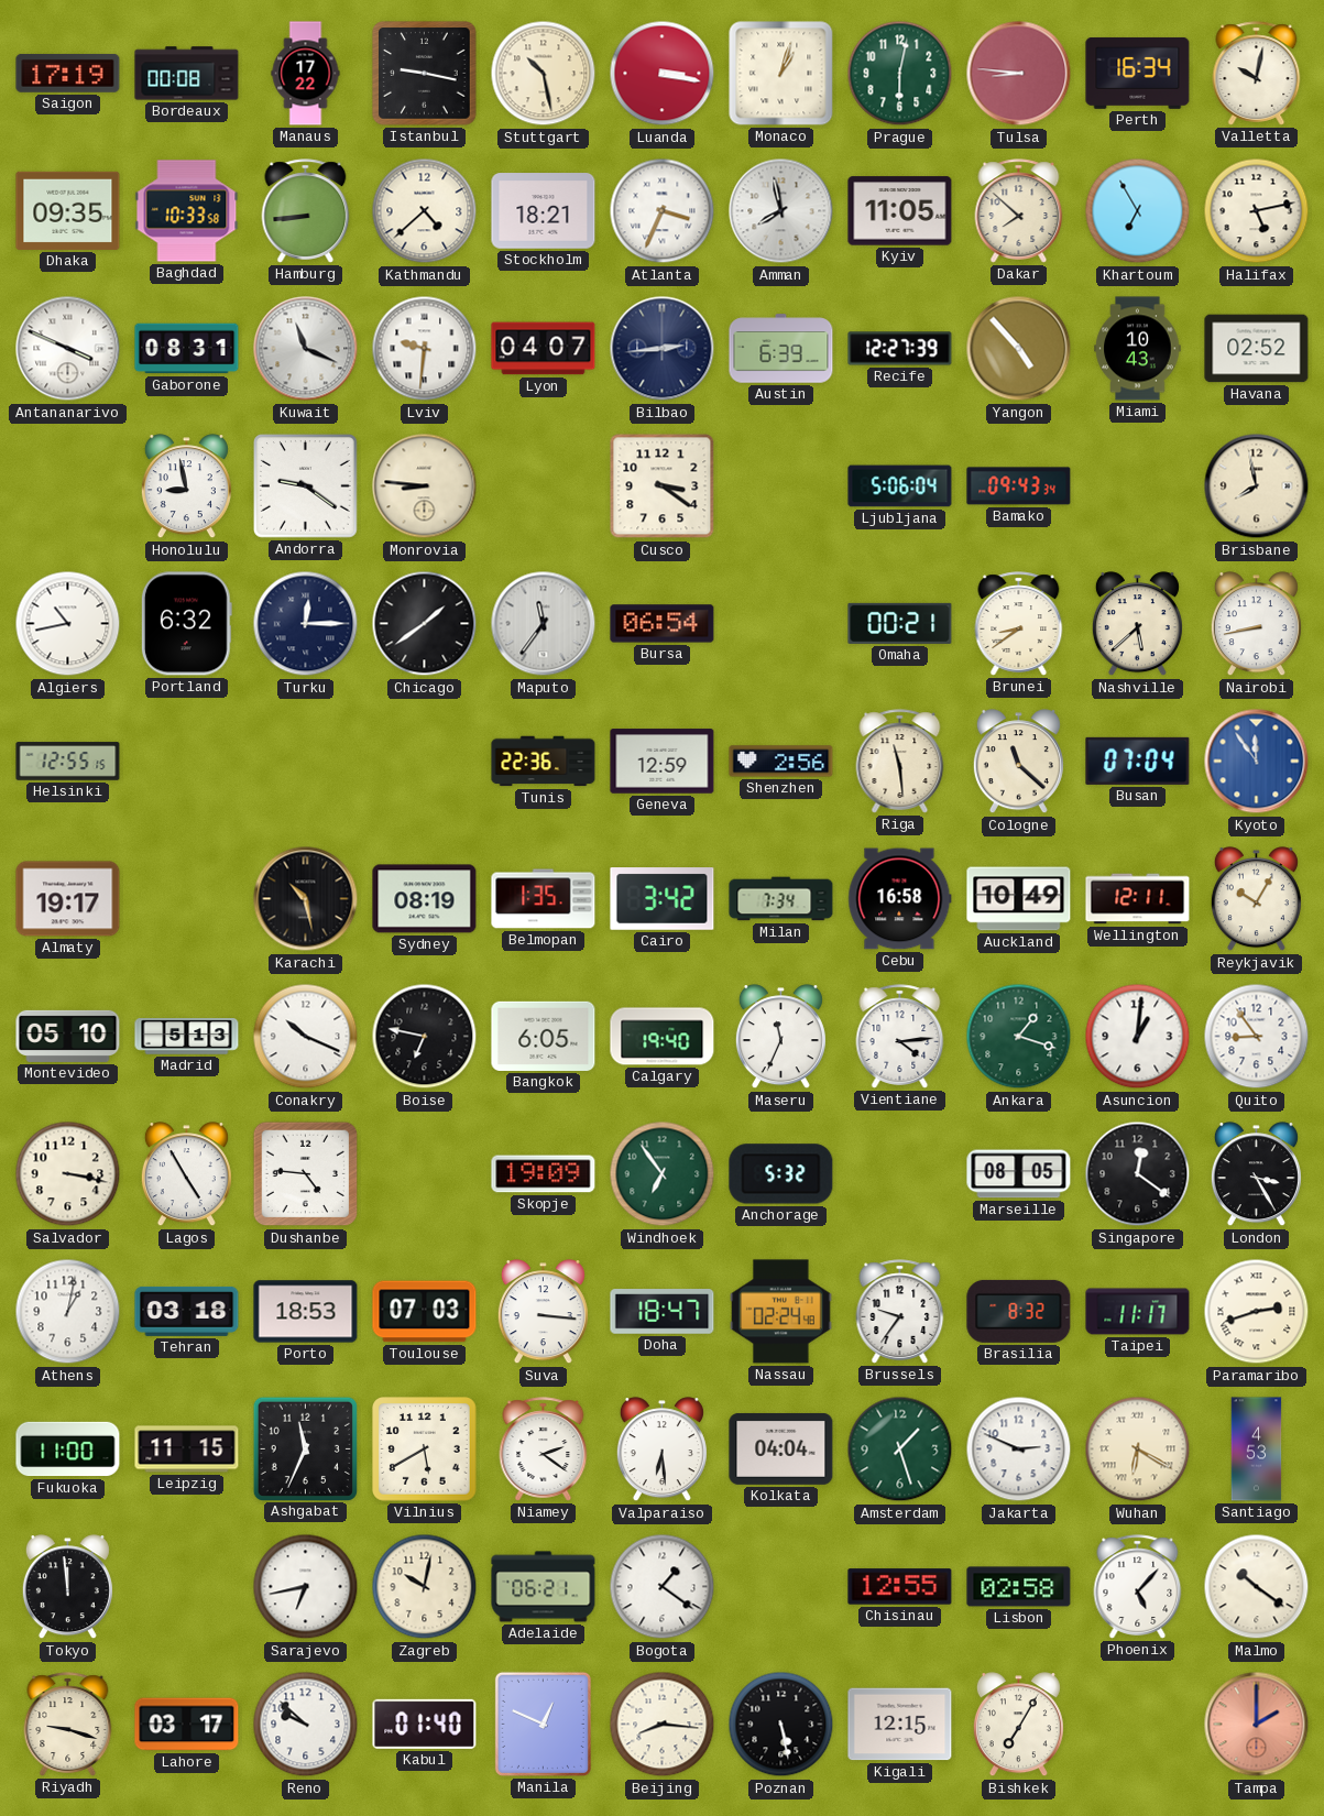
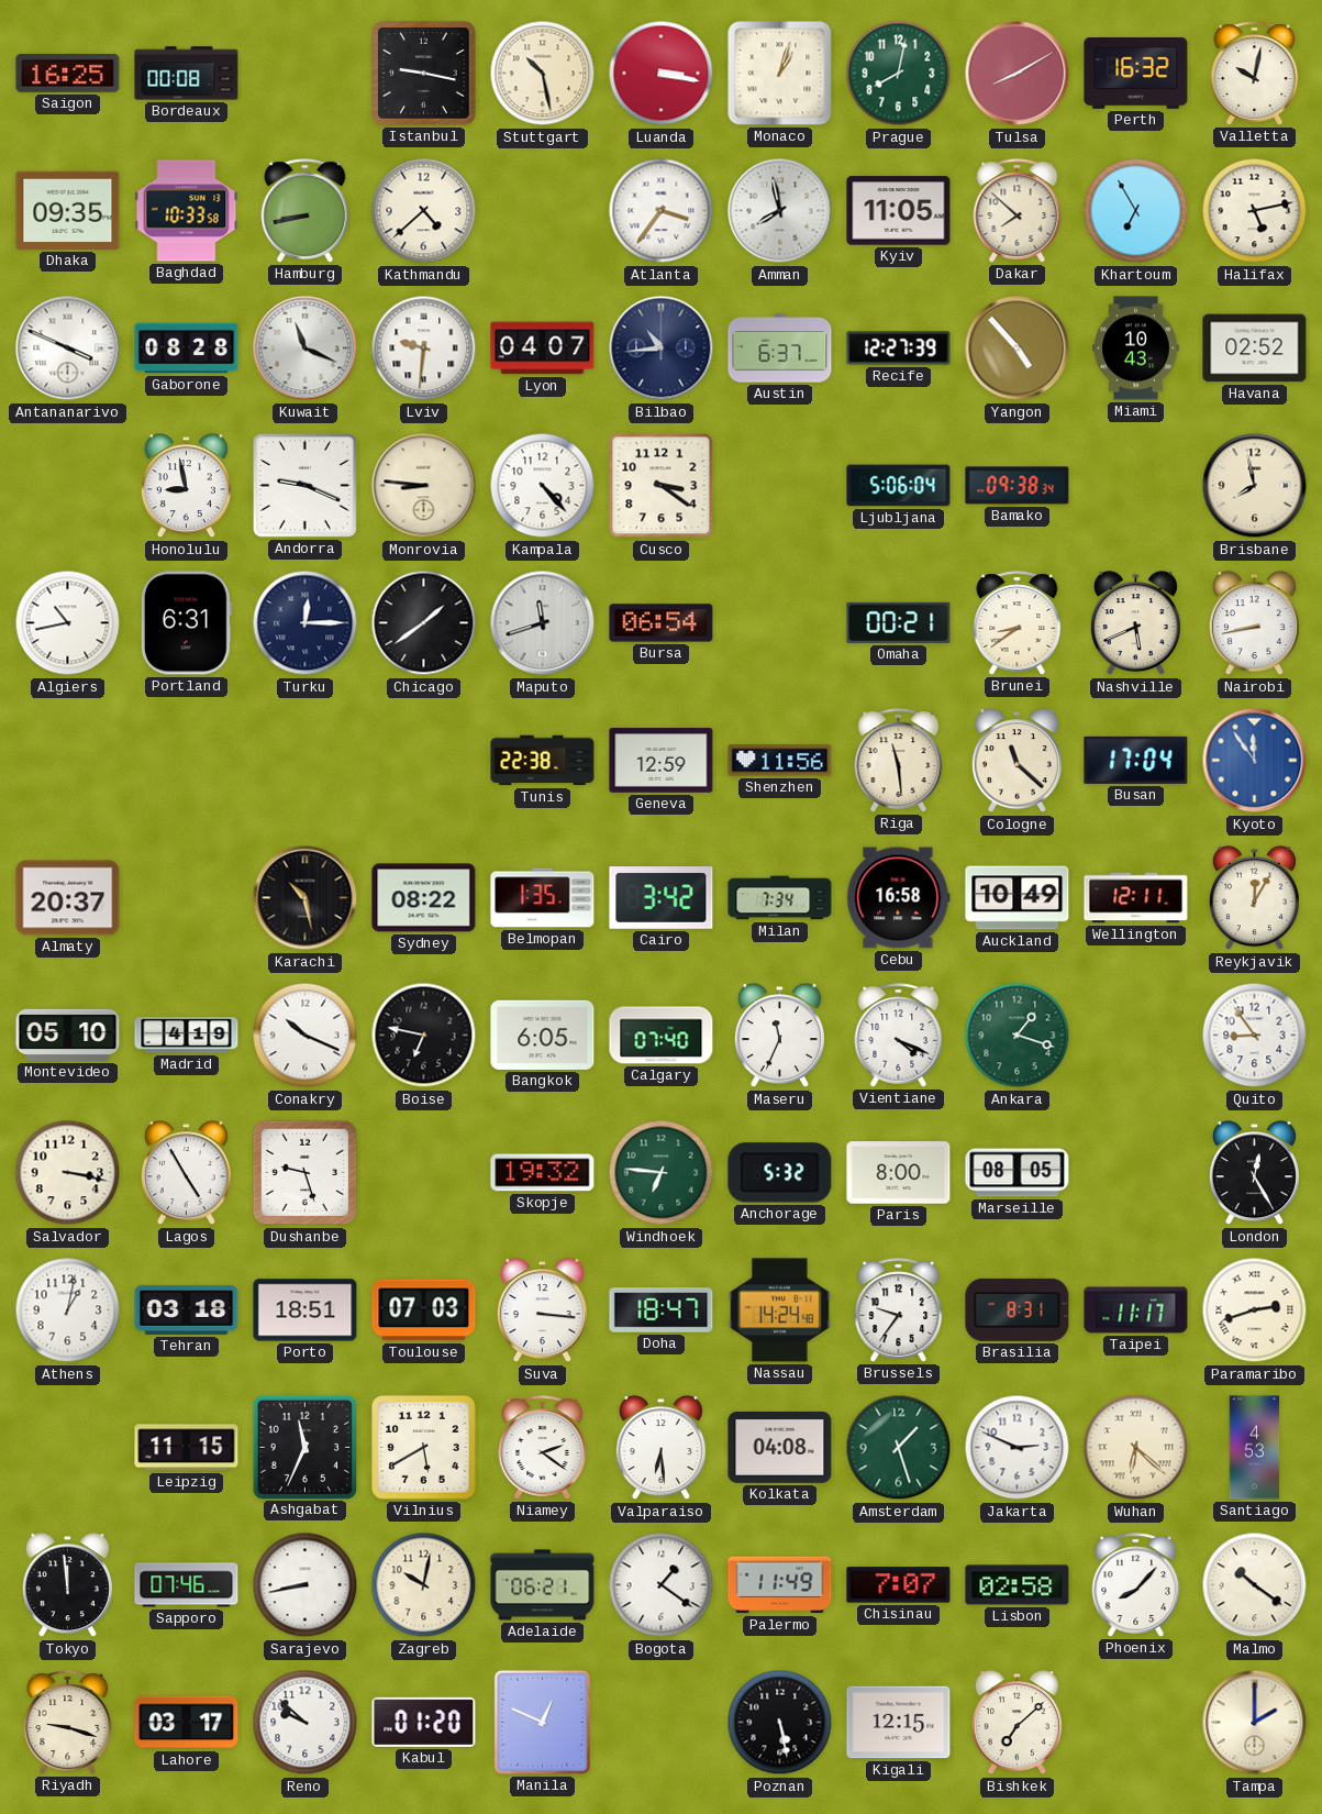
Saigon: 17:19 -> 16:25 (68, 73)
Manaus: 17:22 -> none (306, 74)
Prague: 6:02 -> 8:02 (899, 74)
Tulsa: 8:46 -> 8:10 (1018, 74)
Perth: 16:34 -> 16:32 (1136, 73)
Hamburg: 8:44 -> 8:43 (305, 211)
Stockholm: 18:21 -> none (544, 211)
Atlanta: 3:34 -> 3:36 (662, 211)
Gaborone: 08:31 -> 08:28 (187, 349)
Bilbao: 2:44 -> 10:44 (662, 349)
Austin: 6:39 -> 6:37 (780, 349)
Andorra: 9:21 -> 9:19 (305, 486)
Kampala: none -> 4:23 (543, 486)
Bamako: 09:43 -> 09:38 (1018, 486)
Portland: 6:32 -> 6:31 (186, 623)
Maputo: 11:36 -> 11:42 (543, 623)
Nashville: 5:38 -> 5:41 (1135, 623)
Helsinki: 12:55 -> none (68, 762)
Tunis: 22:36 -> 22:38 (543, 761)
Shenzhen: 2:56 -> 11:56 (780, 761)
Busan: 07:04 -> 17:04 (1136, 760)
Almaty: 19:17 -> 20:37 (68, 898)
Sydney: 08:19 -> 08:22 (424, 898)
Reykjavik: 10:05 -> 12:05 (1254, 898)
Madrid: 5:13 -> 4:19 (187, 1036)
Calgary: 19:40 -> 07:40 (662, 1036)
Vientiane: 4:14 -> 4:19 (899, 1036)
Asuncion: 1:01 -> none (1138, 1037)
Dushanbe: 4:46 -> 9:27 (305, 1173)
Skopje: 19:09 -> 19:32 (543, 1173)
Windhoek: 6:54 -> 6:46 (662, 1173)
Paris: none -> 8:00 (899, 1173)
Singapore: 12:21 -> none (1138, 1174)
London: 3:25 -> 12:25 (1254, 1173)
Porto: 18:53 -> 18:51 (305, 1310)
Nassau: 02:24 -> 14:24 (780, 1310)
Brasilia: 8:32 -> 8:31 (1018, 1309)
Fukuoka: 11:00 -> none (68, 1449)
Kolkata: 04:04 -> 04:08 (780, 1447)
Wuhan: 6:20 -> 6:22 (1136, 1448)
Sapporo: none -> 07:46 (187, 1585)
Sarajevo: 6:43 -> 8:43 (305, 1585)
Palermo: none -> 11:49 (780, 1585)
Chisinau: 12:55 -> 7:07 (899, 1585)
Phoenix: 5:07 -> 8:07 (1136, 1585)
Kabul: 01:40 -> 01:20 (424, 1722)
Beijing: 8:16 -> none (663, 1725)
Bishkek: 7:05 -> 7:08 (1017, 1723)
Tampa dial: salmon -> cream (1255, 1723)
